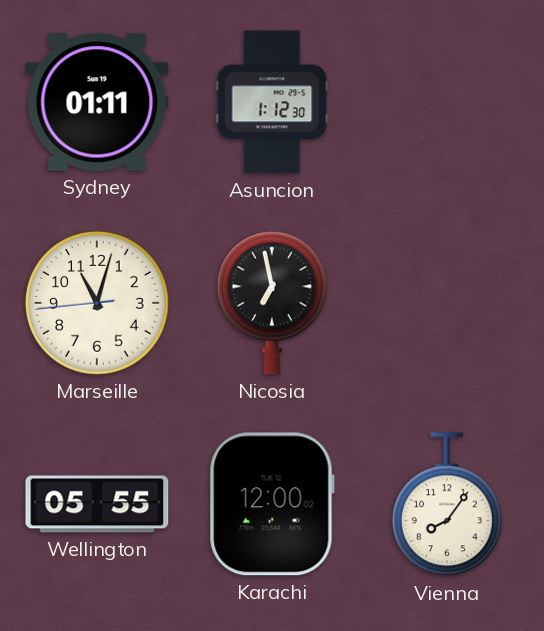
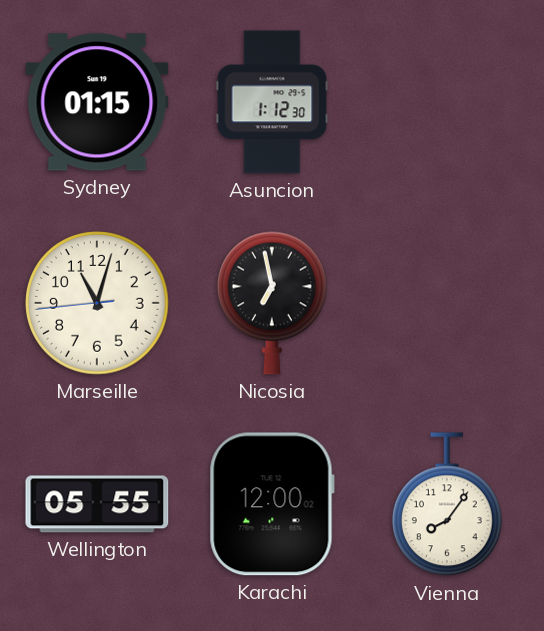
Sydney: 01:11 -> 01:15 (97, 102)
